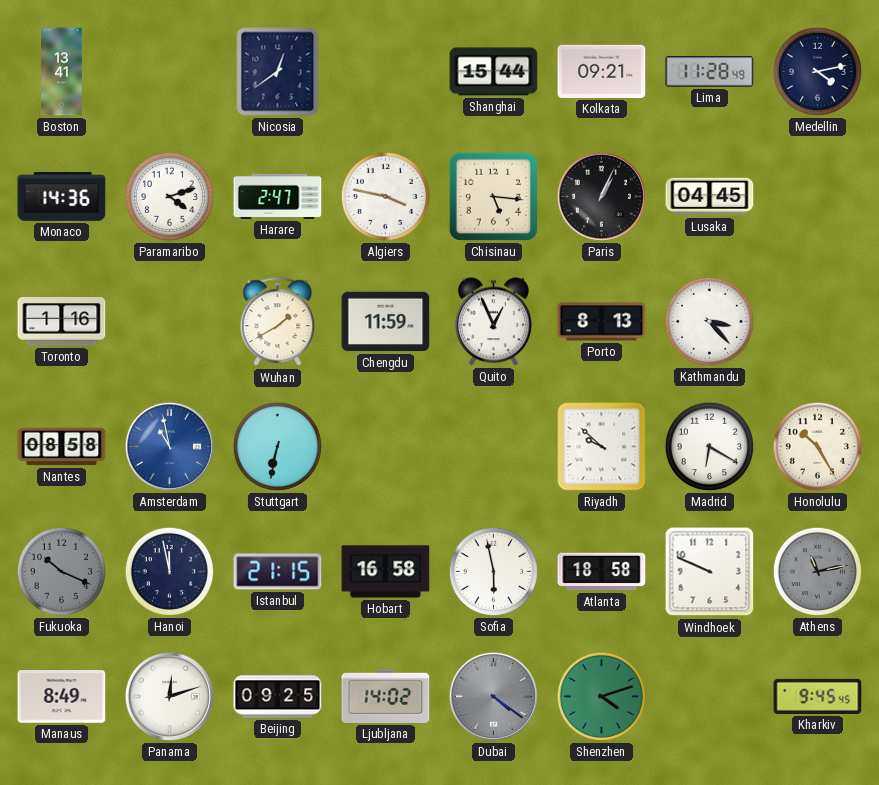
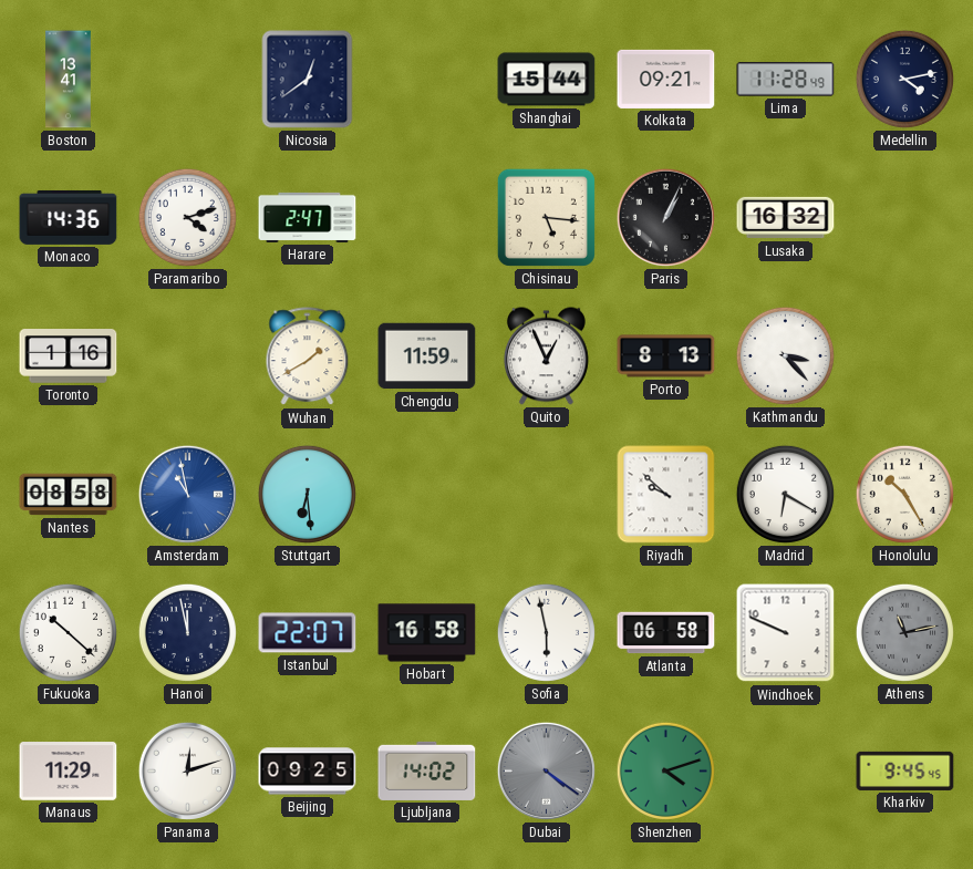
Algiers: 3:47 -> none (385, 196)
Lusaka: 04:45 -> 16:32 (786, 218)
Stuttgart: 6:32 -> 6:29 (307, 494)
Fukuoka: 10:19 -> 10:22 (68, 632)
Fukuoka dial: grey -> white (68, 632)
Istanbul: 21:15 -> 22:07 (308, 633)
Atlanta: 18:58 -> 06:58 (666, 633)
Manaus: 8:49 -> 11:29 (69, 772)
